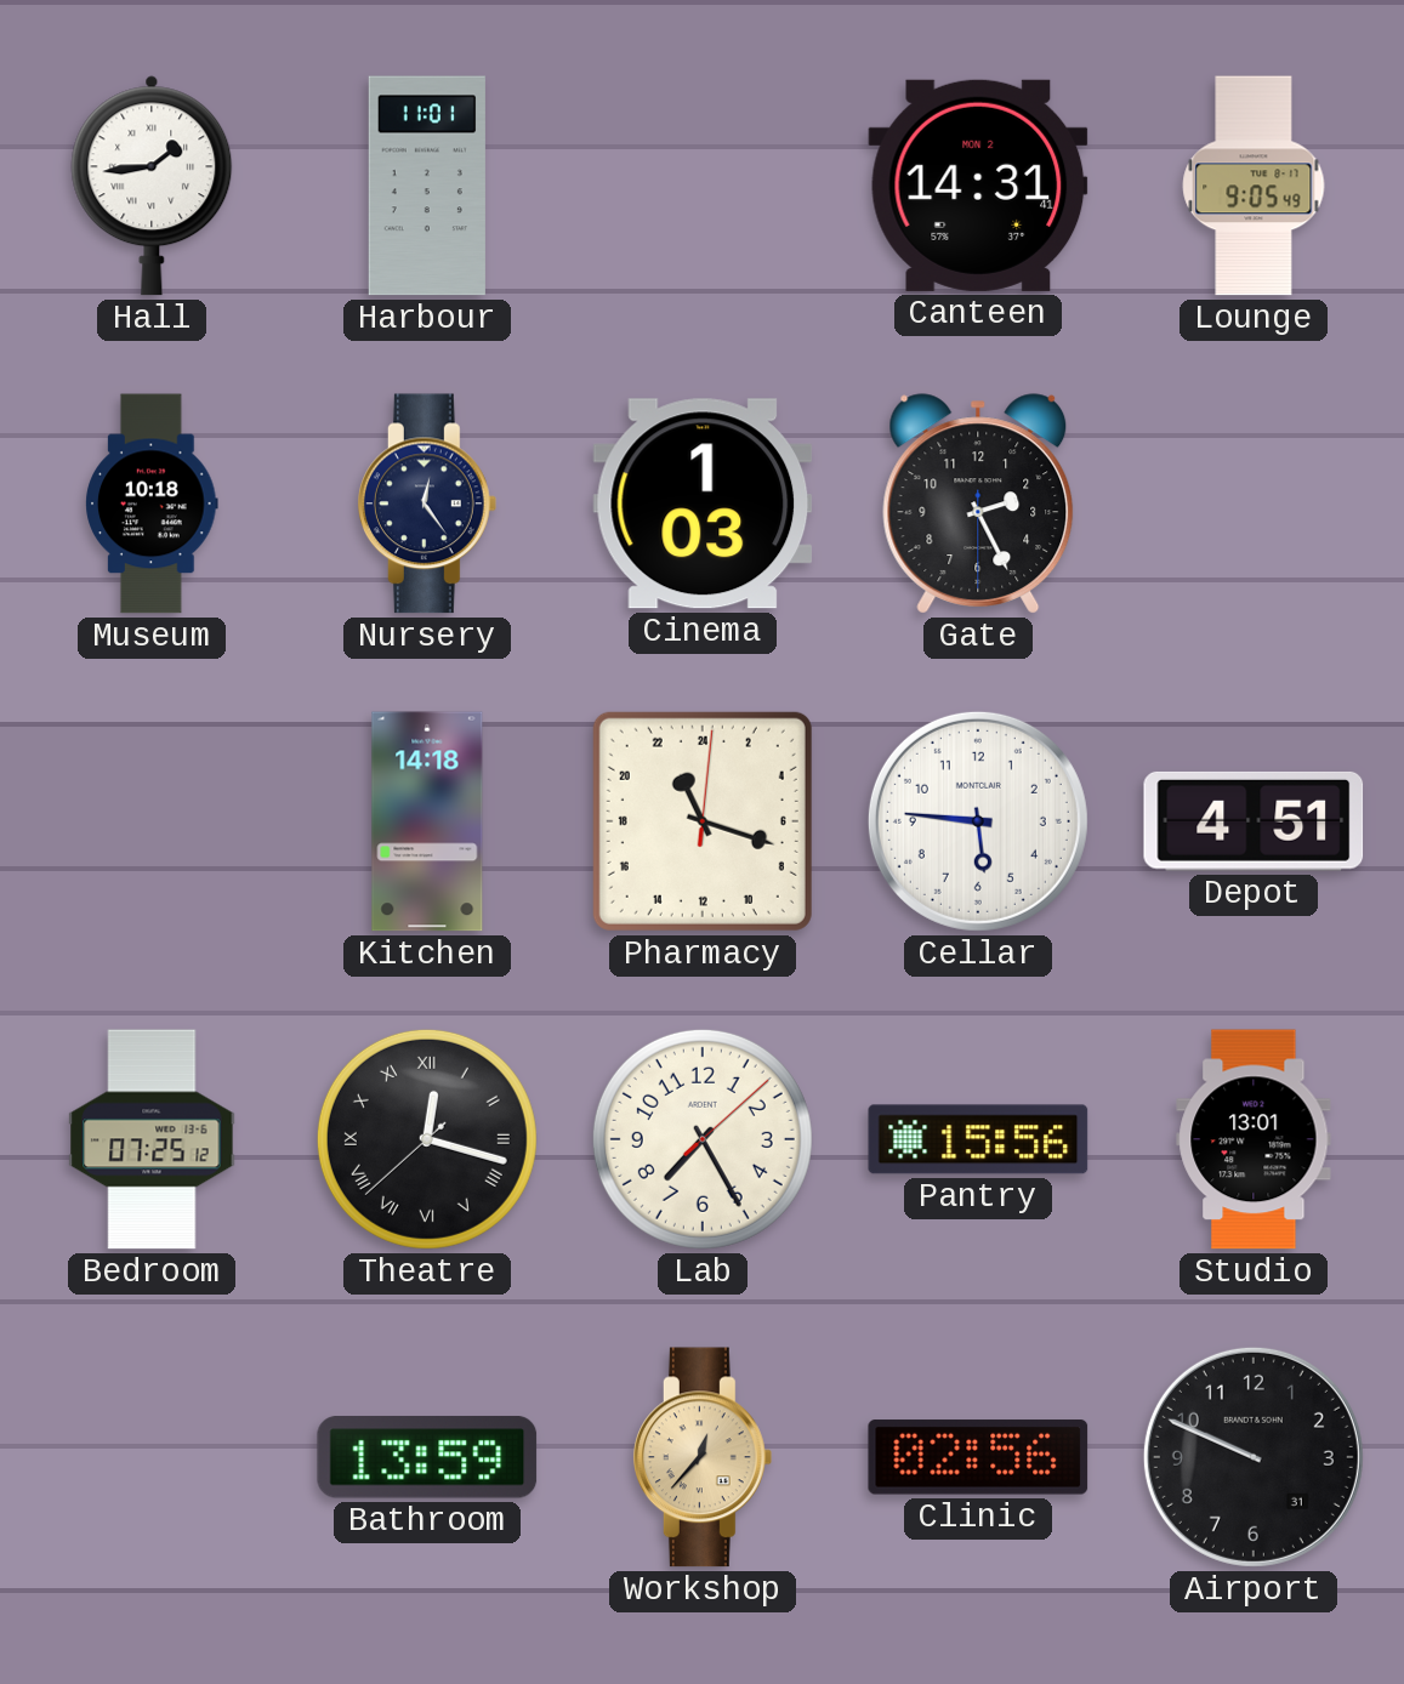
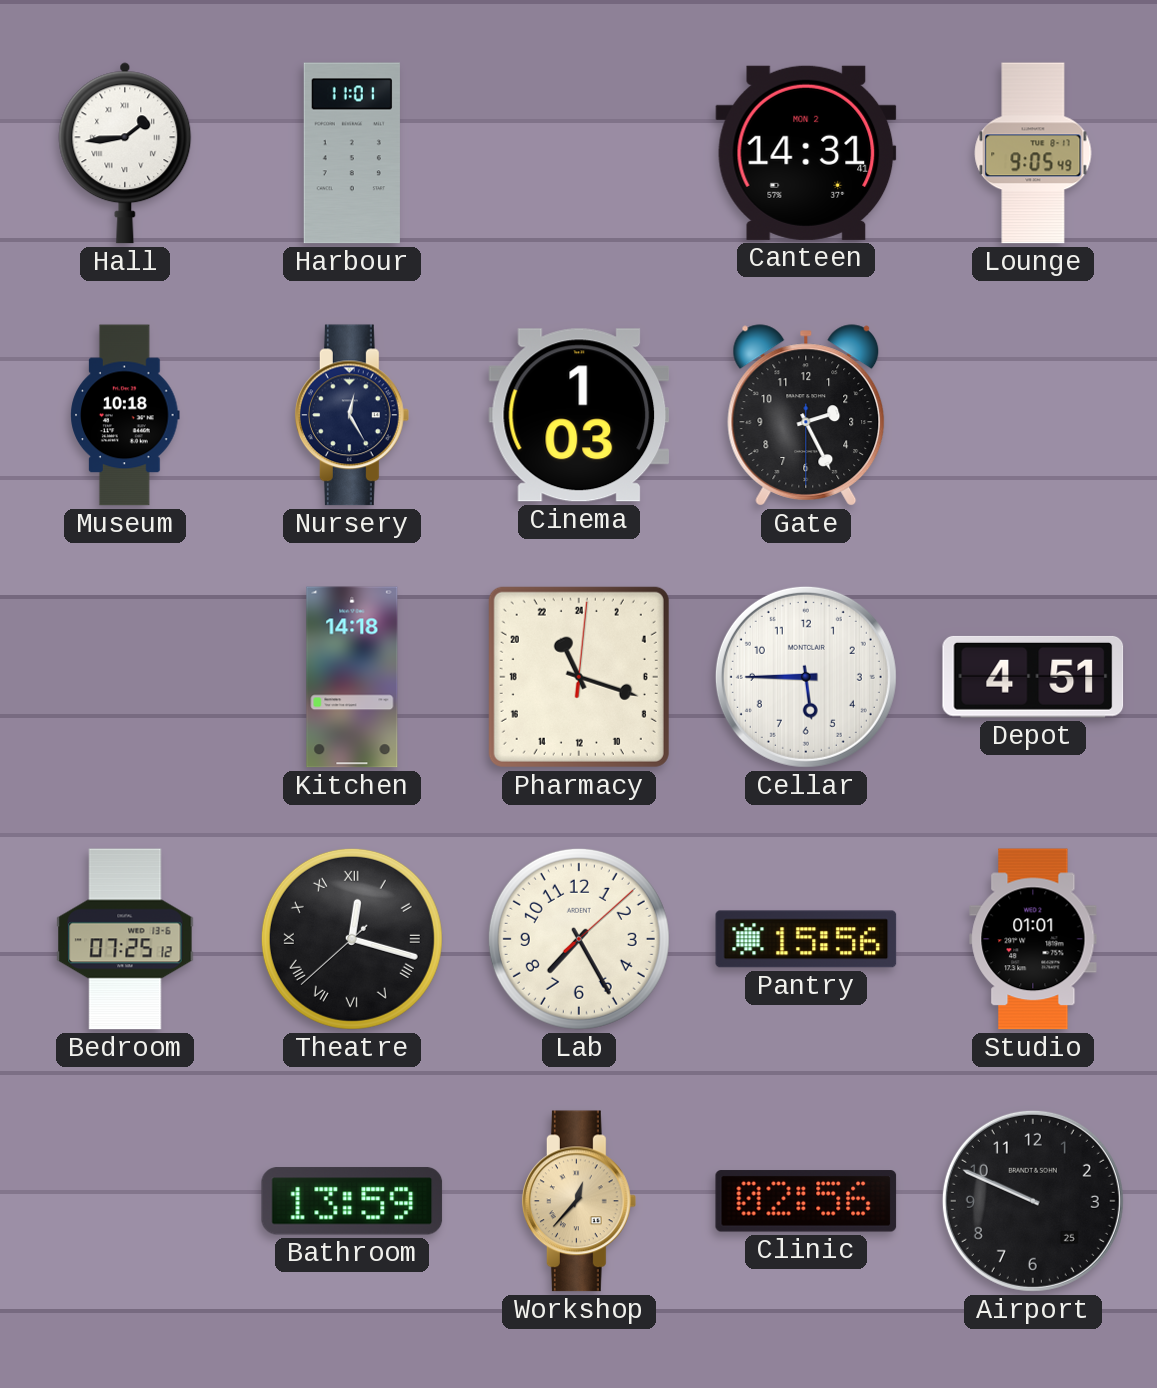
Nursery: 12:24 -> 12:25 (352, 415)
Cellar: 5:46 -> 5:45 (806, 677)
Studio: 13:01 -> 01:01 (1033, 939)
Airport date: 31 -> 25 (1033, 1201)
